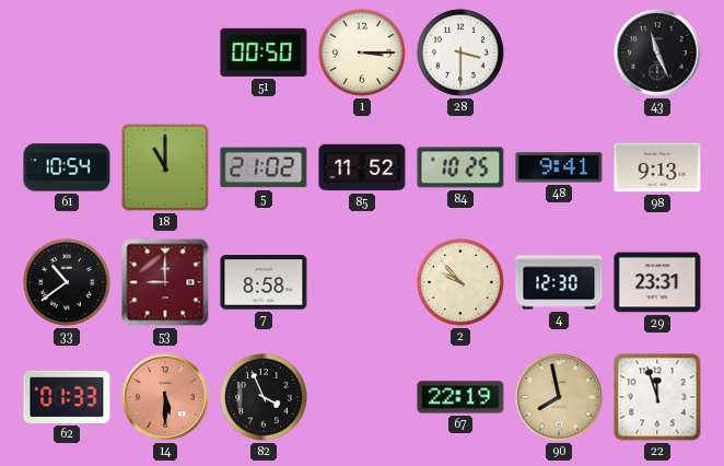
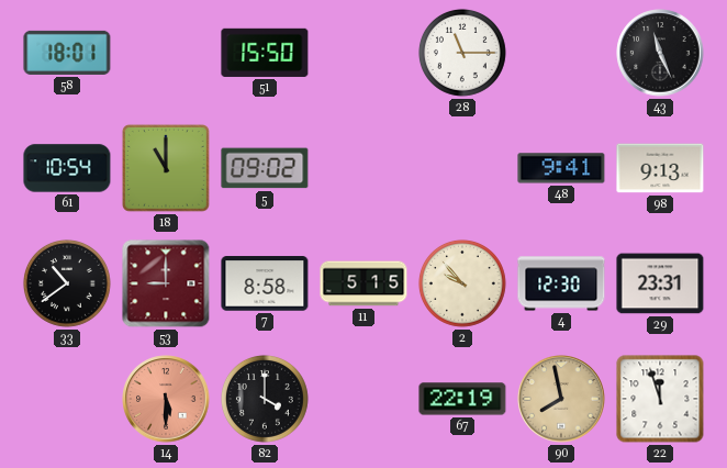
58: none -> 18:01 (67, 53)
51: 00:50 -> 15:50 (265, 53)
1: 3:15 -> none (362, 53)
28: 3:30 -> 11:15 (462, 53)
5: 21:02 -> 09:02 (265, 168)
85: 11:52 -> none (362, 167)
84: 10:25 -> none (460, 167)
11: none -> 5:15 (363, 283)
62: 01:33 -> none (67, 397)
82: 3:56 -> 4:00 (265, 399)
